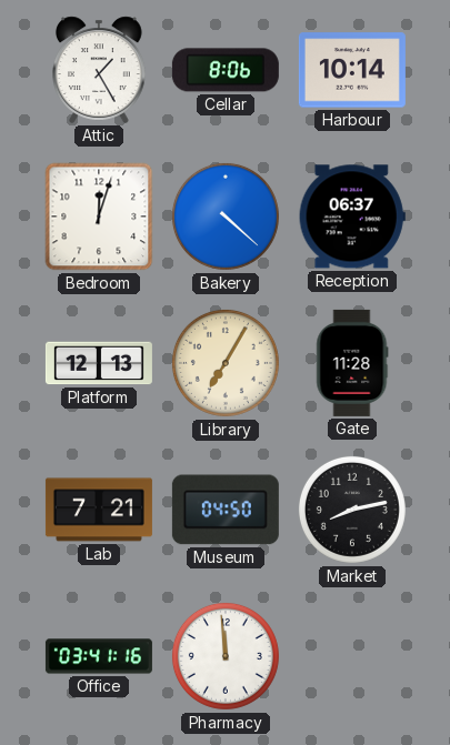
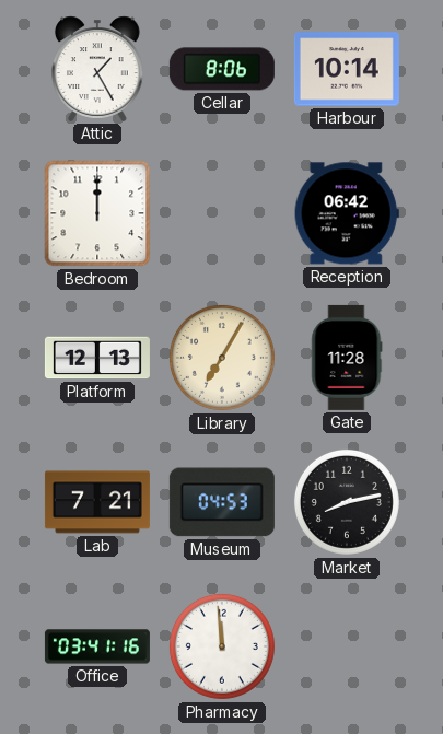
Bedroom: 12:03 -> 12:00 (97, 213)
Bakery: 4:22 -> none (226, 217)
Reception: 06:37 -> 06:42 (347, 213)
Museum: 04:50 -> 04:53 (222, 502)
